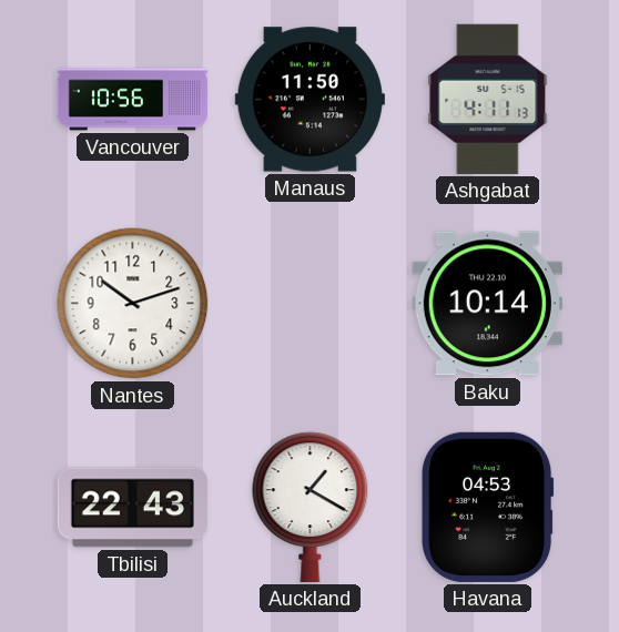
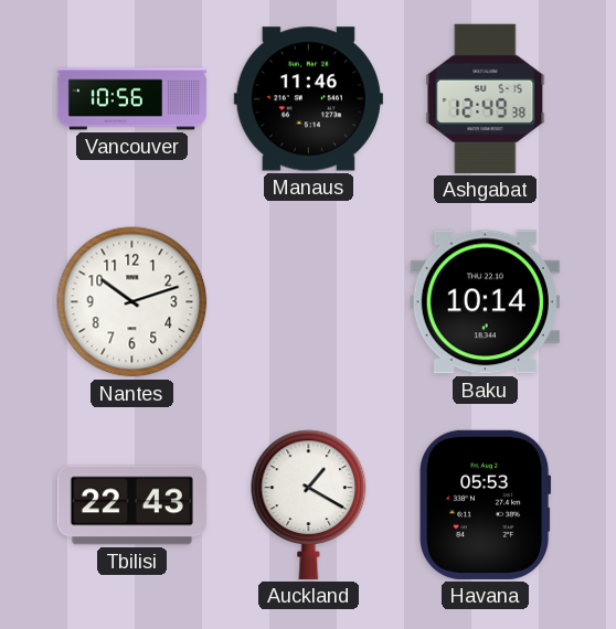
Manaus: 11:50 -> 11:46 (308, 99)
Ashgabat: 4:11 -> 12:49 (486, 98)
Havana: 04:53 -> 05:53 (486, 504)
